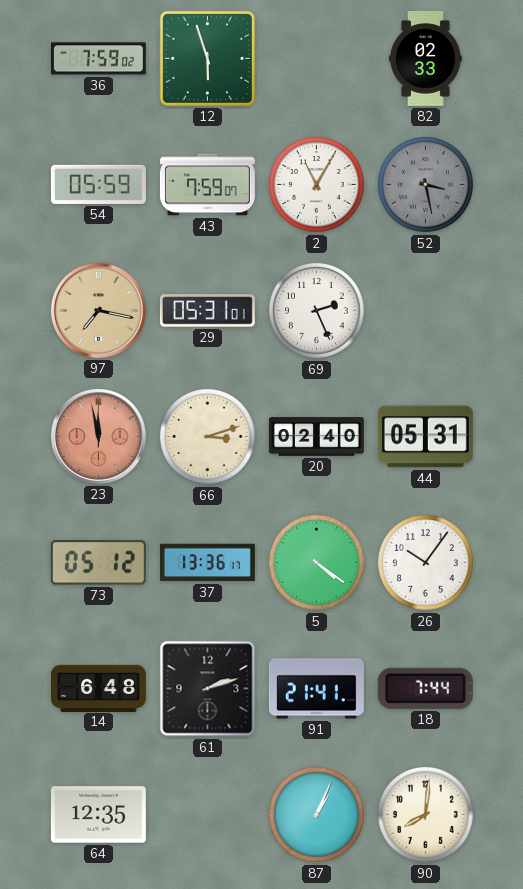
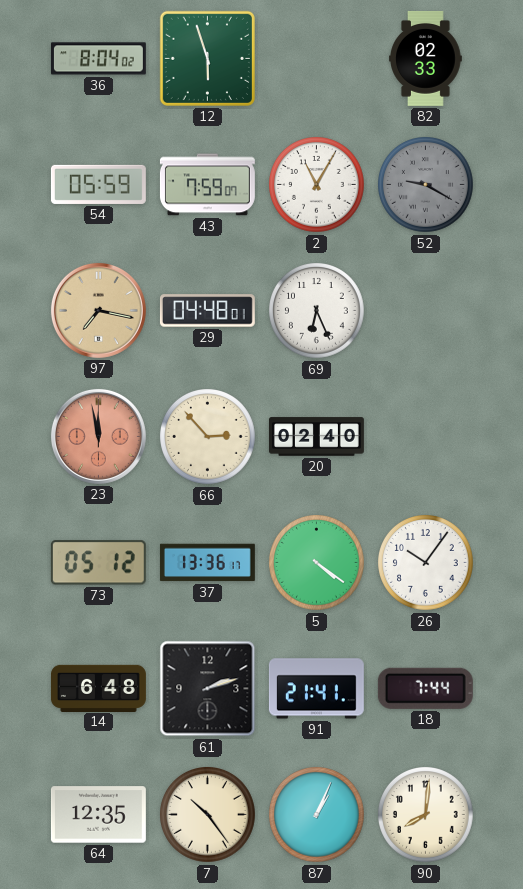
36: 7:59 -> 8:04 (98, 59)
52: 3:28 -> 9:20 (426, 185)
29: 05:31 -> 04:48 (207, 311)
69: 2:26 -> 6:26 (317, 311)
66: 3:12 -> 2:53 (208, 437)
44: 05:31 -> none (425, 437)
7: none -> 10:24 (208, 815)
